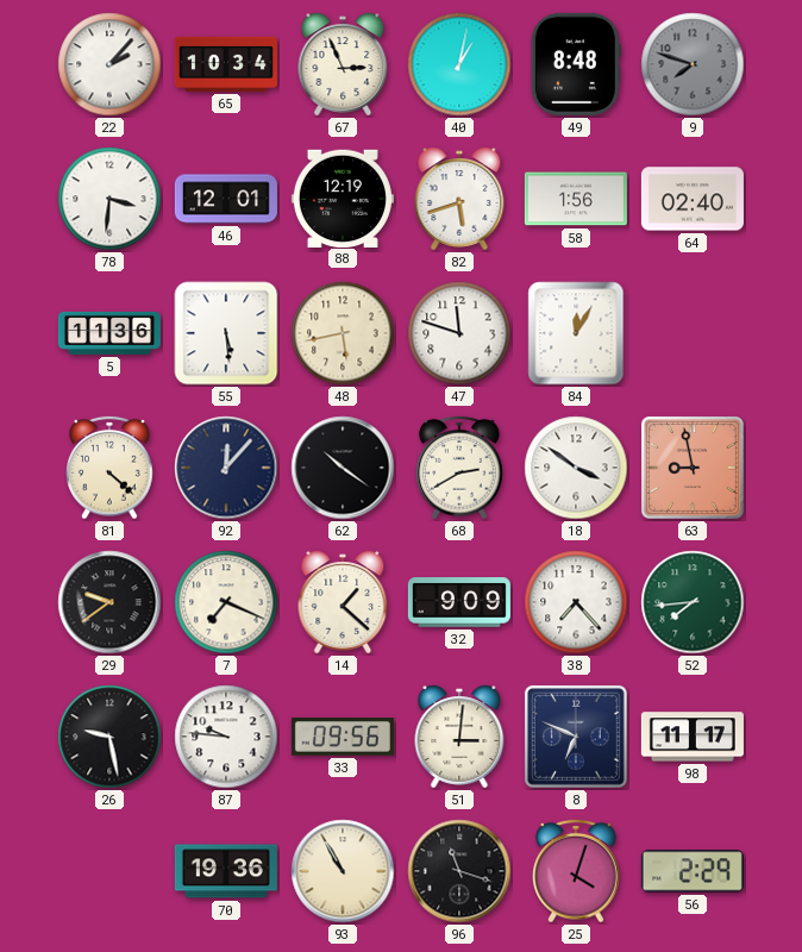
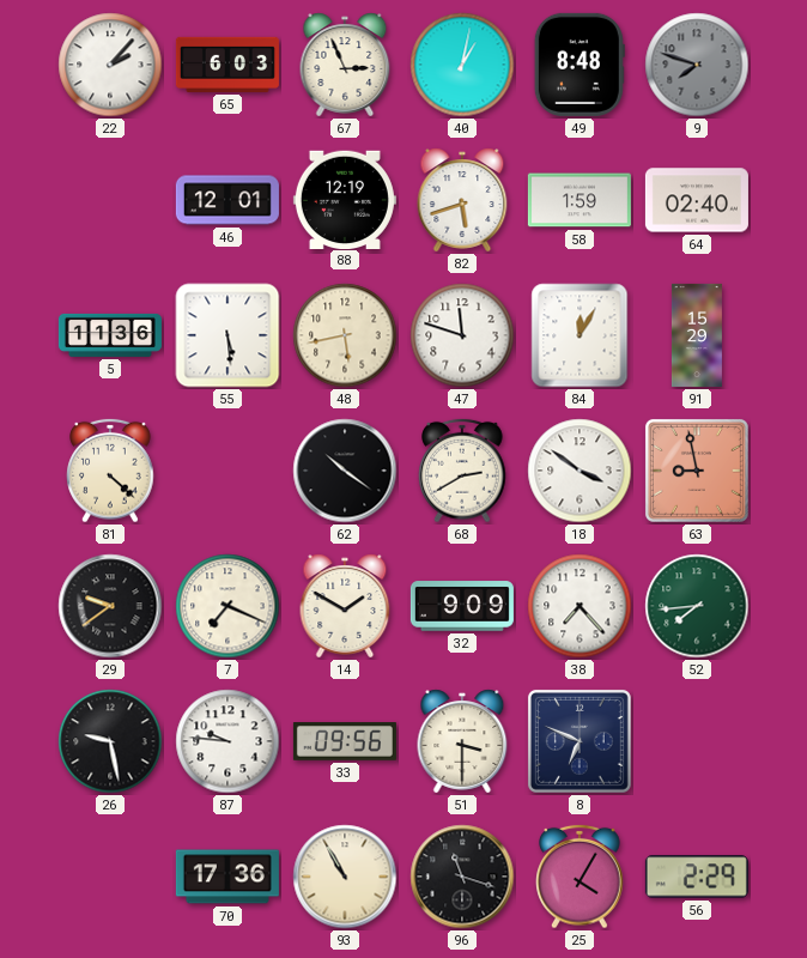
65: 10:34 -> 6:03 (227, 65)
78: 3:31 -> none (109, 199)
58: 1:56 -> 1:59 (580, 200)
91: none -> 15:29 (697, 335)
92: 12:07 -> none (226, 468)
14: 1:22 -> 1:50 (345, 606)
51: 3:01 -> 3:30 (462, 741)
98: 11:17 -> none (693, 737)
70: 19:36 -> 17:36 (227, 877)
25: 4:03 -> 4:05 (580, 877)
